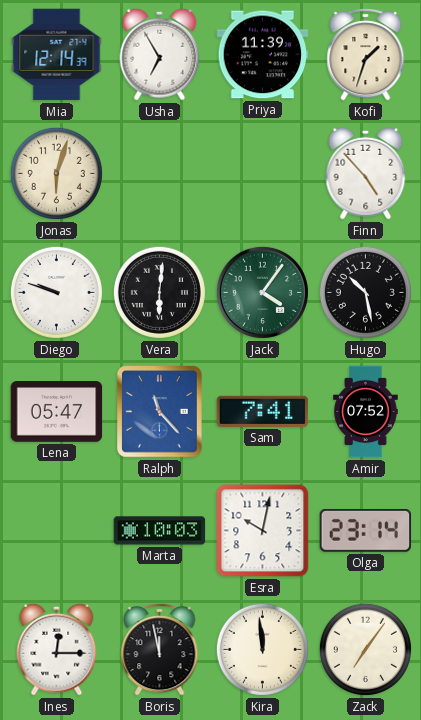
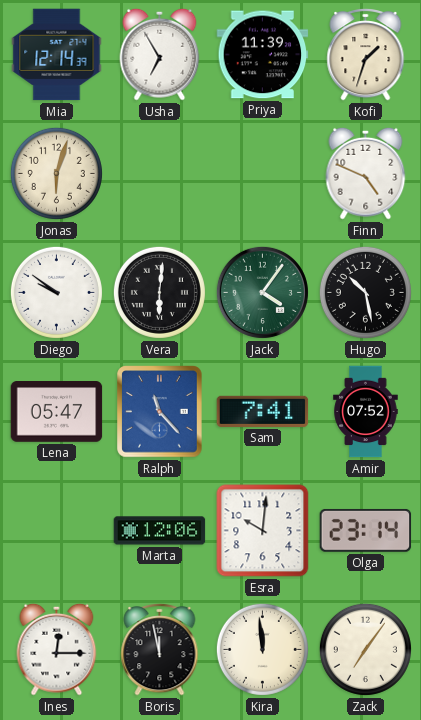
Finn: 4:53 -> 4:49 (366, 173)
Diego: 9:48 -> 9:51 (56, 292)
Marta: 10:03 -> 12:06 (160, 531)
Esra: 10:02 -> 10:01 (263, 531)
